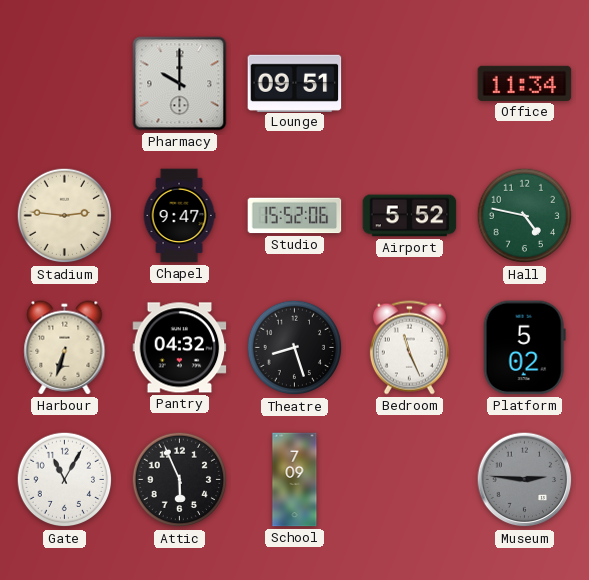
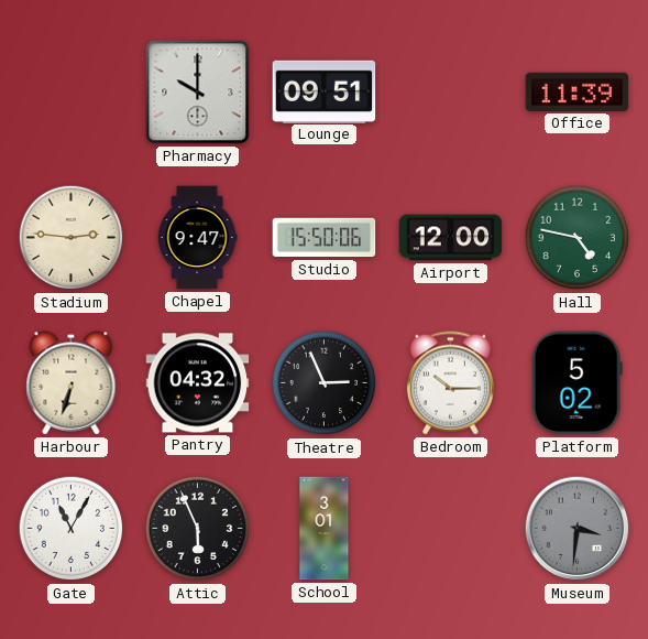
Office: 11:34 -> 11:39 (578, 91)
Studio: 15:52 -> 15:50 (325, 238)
Airport: 5:52 -> 12:00 (451, 238)
Theatre: 8:27 -> 2:56 (325, 383)
Bedroom: 11:26 -> 10:15 (450, 383)
School: 7:09 -> 3:01 (325, 529)
Museum: 2:46 -> 3:31 (578, 529)
